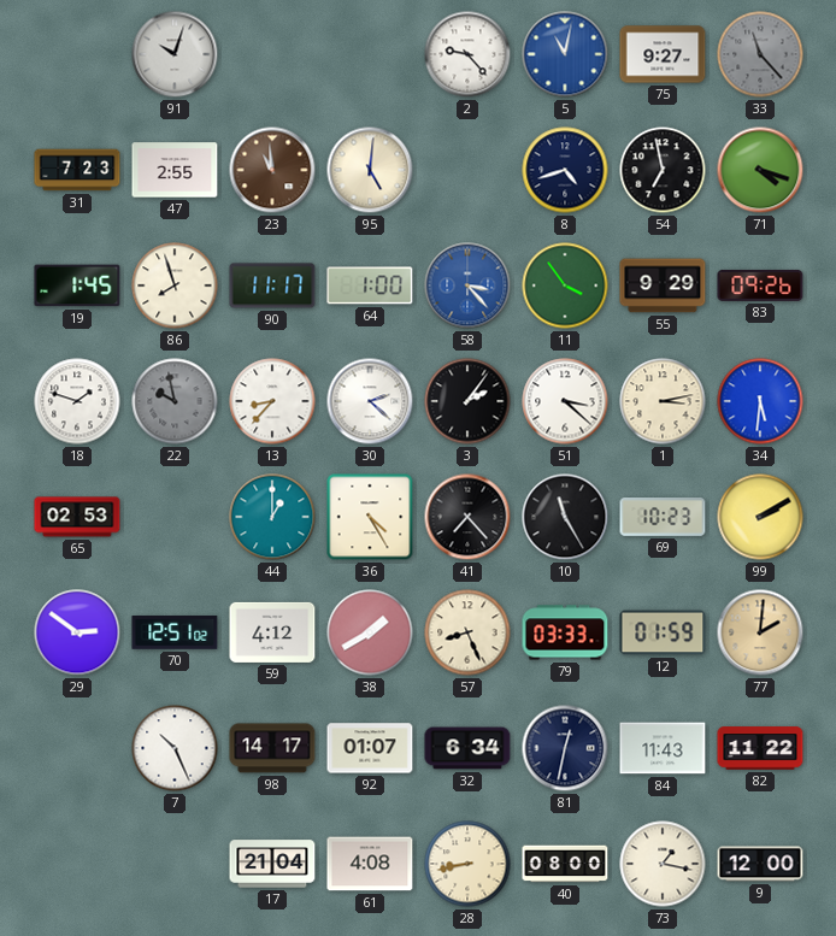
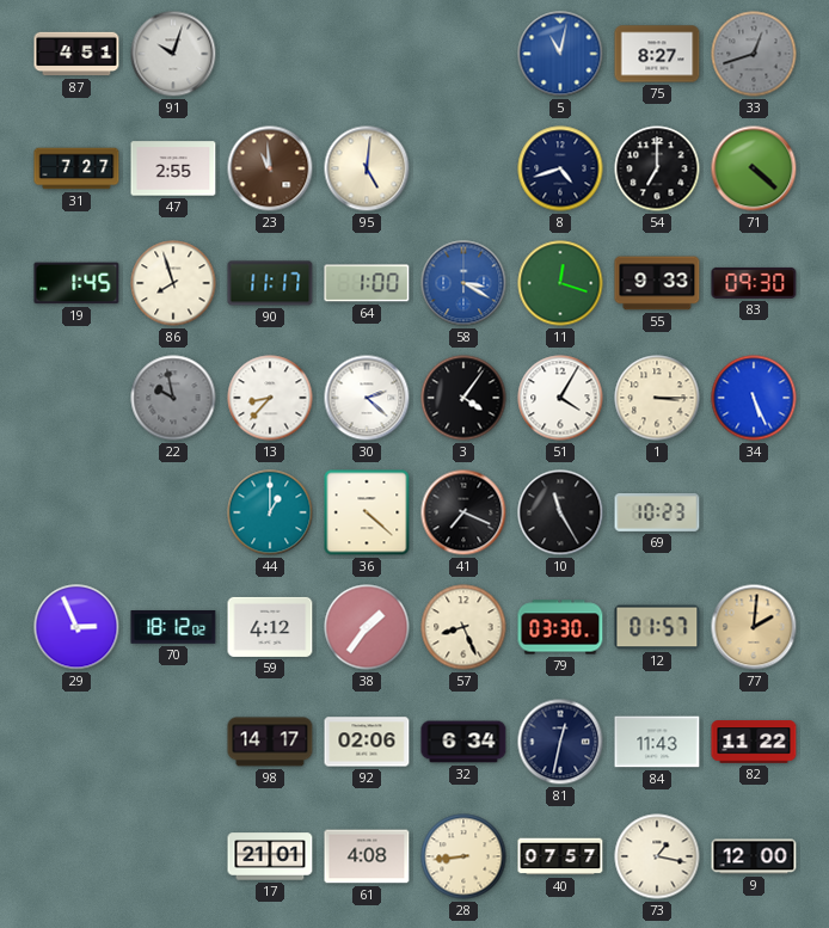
87: none -> 4:51 (76, 54)
2: 9:23 -> none (467, 54)
75: 9:27 -> 8:27 (657, 54)
33: 11:23 -> 12:42 (754, 54)
31: 7:23 -> 7:27 (76, 168)
54: 6:58 -> 7:00 (657, 168)
71: 4:18 -> 4:22 (754, 168)
58: 3:23 -> 3:20 (463, 283)
11: 3:54 -> 12:18 (560, 283)
55: 9:29 -> 9:33 (657, 283)
83: 09:26 -> 09:30 (754, 283)
18: 1:48 -> none (77, 401)
3: 2:06 -> 4:06 (463, 398)
51: 3:22 -> 4:05 (560, 398)
1: 3:13 -> 3:15 (657, 398)
34: 5:31 -> 5:26 (754, 398)
65: 02:53 -> none (77, 517)
36: 4:25 -> 4:22 (367, 512)
41: 7:23 -> 7:19 (463, 512)
99: 2:10 -> none (760, 517)
29: 2:51 -> 2:56 (76, 627)
70: 12:51 -> 18:12 (173, 628)
38: 1:40 -> 1:36 (367, 627)
79: 03:33 -> 03:30 (560, 627)
12: 01:59 -> 01:57 (657, 627)
7: 10:26 -> none (175, 748)
92: 01:07 -> 02:06 (367, 742)
17: 21:04 -> 21:01 (270, 856)
28: 8:43 -> 8:44 (463, 856)
40: 08:00 -> 07:57 (560, 856)
